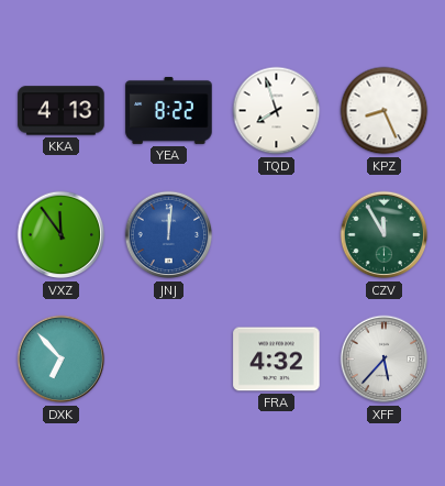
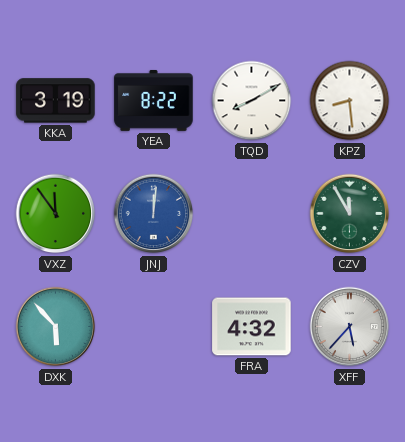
KKA: 4:13 -> 3:19 (56, 101)
TQD: 7:57 -> 8:10 (252, 101)
KPZ: 8:26 -> 8:29 (350, 101)
DXK: 6:53 -> 5:53 (56, 327)
